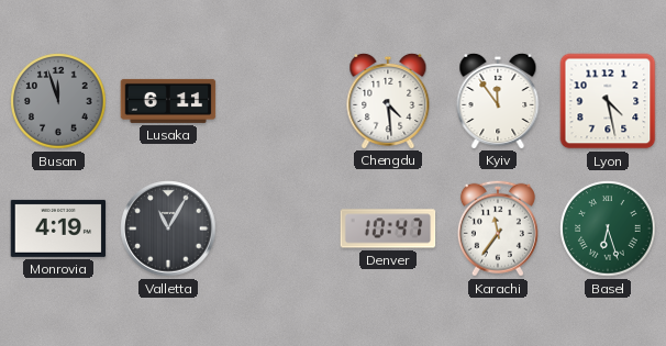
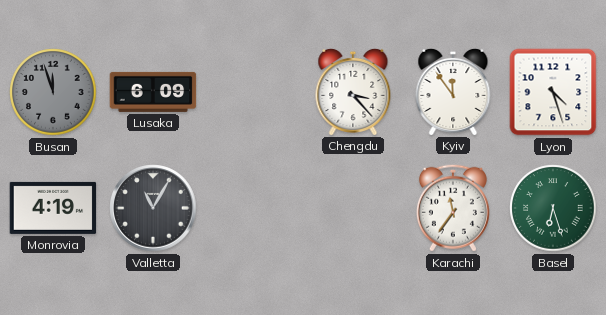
Lusaka: 6:11 -> 6:09 (153, 92)
Chengdu: 4:29 -> 3:23 (353, 91)
Lyon: 4:28 -> 4:27 (553, 92)
Denver: 10:47 -> none (388, 228)
